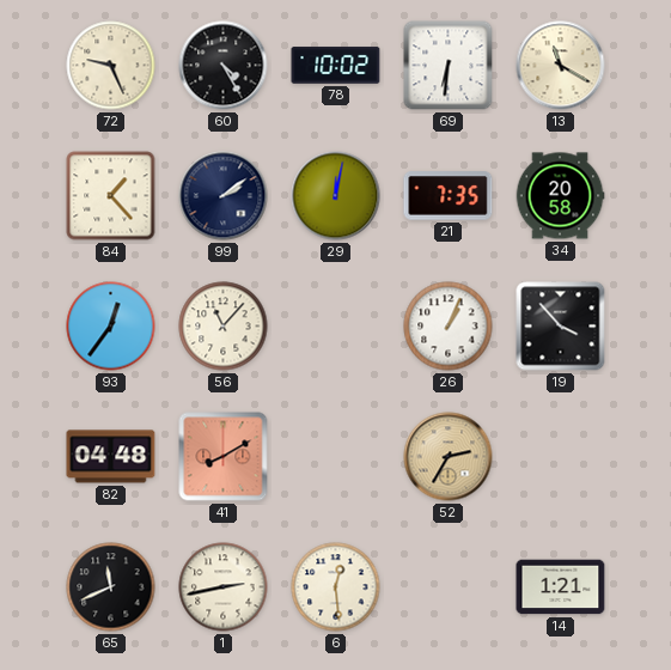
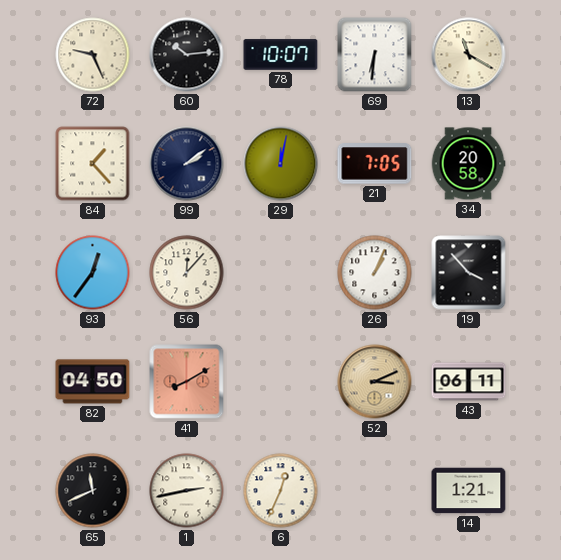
60: 4:25 -> 10:14 (187, 55)
78: 10:02 -> 10:07 (281, 55)
21: 7:35 -> 7:05 (375, 164)
56: 11:07 -> 12:07 (187, 273)
82: 04:48 -> 04:50 (93, 382)
52: 2:35 -> 3:11 (375, 382)
43: none -> 06:11 (469, 382)
6: 12:29 -> 12:34 (281, 491)
